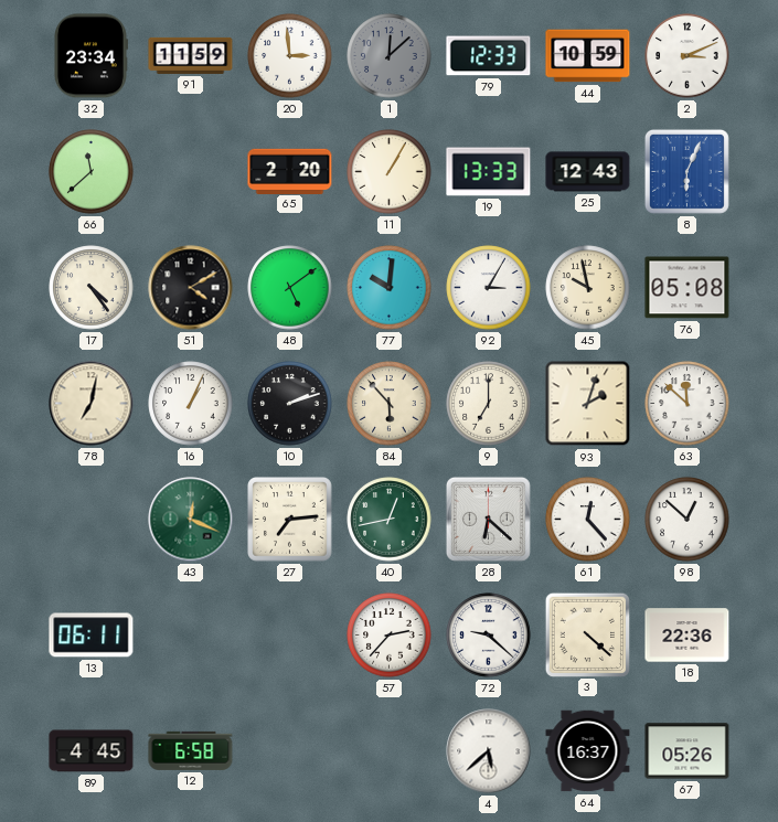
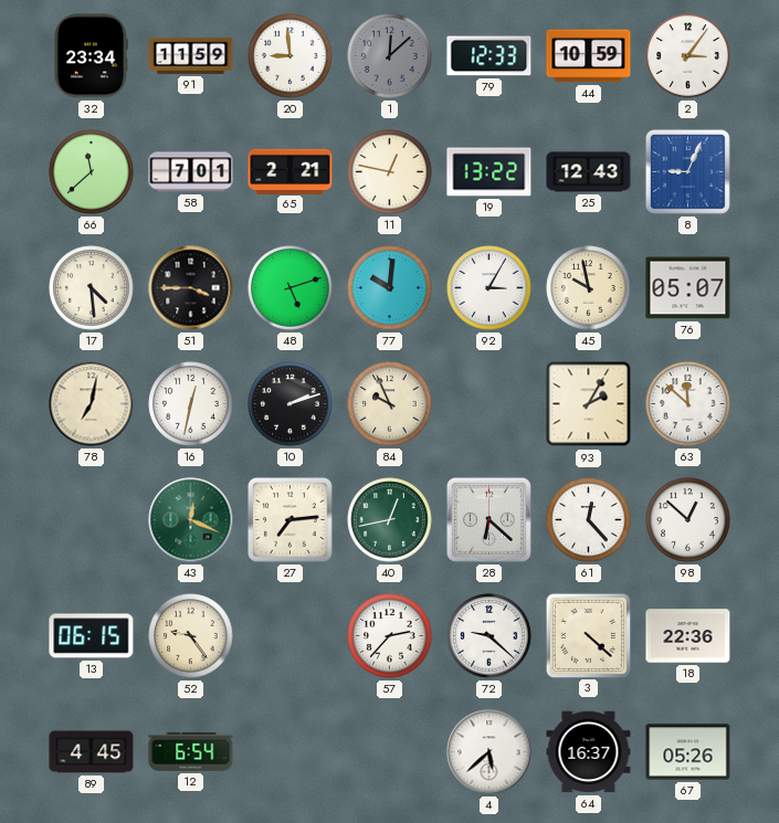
20: 2:59 -> 8:59 (291, 56)
2: 3:11 -> 3:06 (688, 56)
58: none -> 7:01 (191, 172)
65: 2:20 -> 2:21 (291, 171)
11: 1:05 -> 12:47 (390, 172)
19: 13:33 -> 13:22 (489, 172)
8: 6:04 -> 9:04 (687, 171)
17: 4:24 -> 4:29 (92, 288)
51: 4:10 -> 3:45 (191, 288)
48: 5:09 -> 5:12 (291, 288)
76: 05:08 -> 05:07 (688, 288)
16: 1:04 -> 12:32 (191, 404)
84: 5:53 -> 9:56 (390, 404)
9: 7:00 -> none (489, 404)
93: 2:03 -> 2:05 (589, 404)
13: 06:11 -> 06:15 (92, 636)
52: none -> 9:24 (191, 636)
12: 6:58 -> 6:54 (191, 751)
